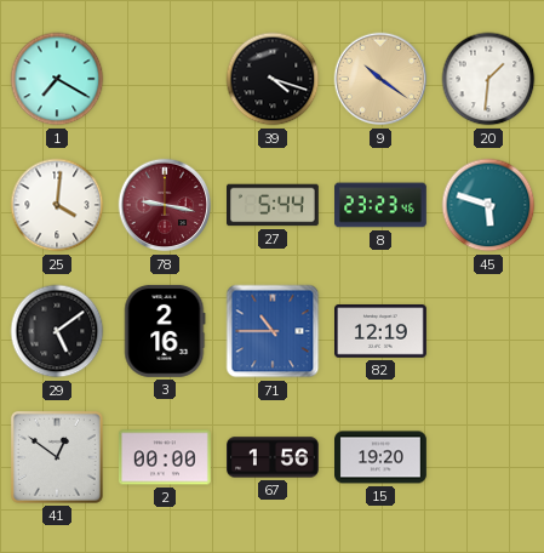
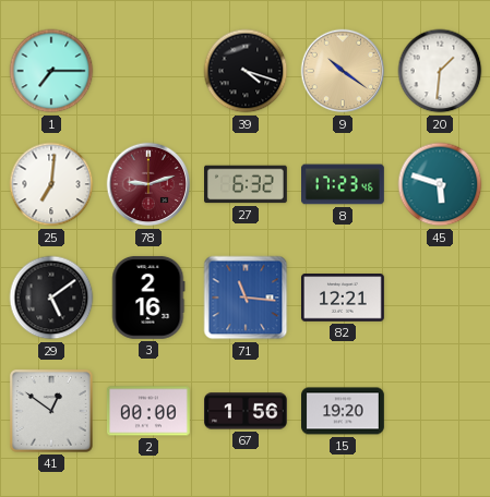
1: 7:20 -> 7:15 (51, 71)
25: 4:01 -> 7:01 (51, 184)
78: 9:17 -> 9:12 (148, 184)
27: 5:44 -> 6:32 (247, 184)
8: 23:23 -> 17:23 (344, 184)
71: 10:45 -> 11:16 (246, 298)
82: 12:19 -> 12:21 (344, 298)
